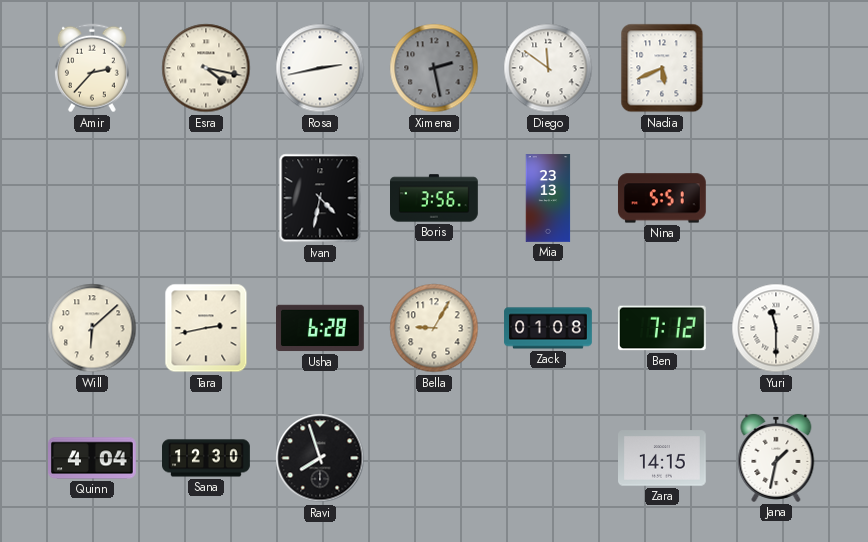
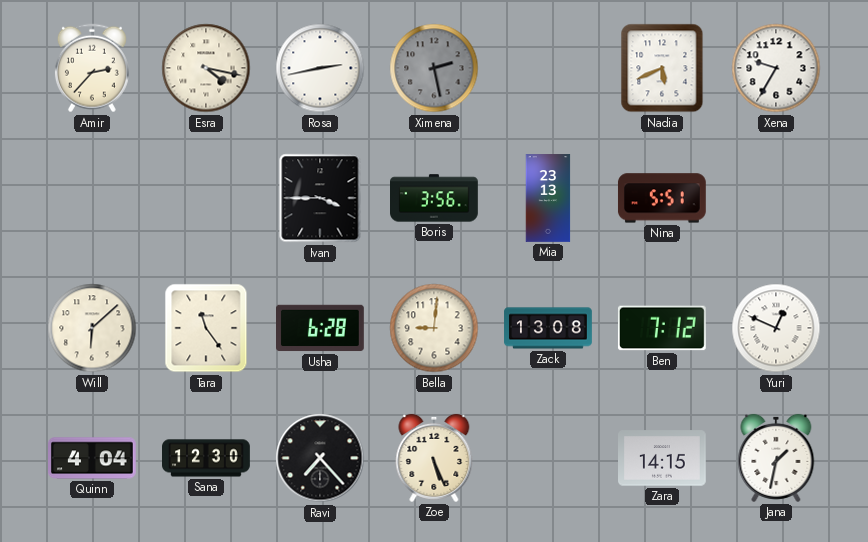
Diego: 11:51 -> none (548, 68)
Xena: none -> 9:35 (776, 68)
Ivan: 4:32 -> 3:45 (320, 198)
Tara: 2:43 -> 11:24 (206, 328)
Bella: 9:05 -> 9:01 (434, 328)
Zack: 01:08 -> 13:08 (548, 328)
Yuri: 11:30 -> 12:49 (776, 328)
Ravi: 7:57 -> 7:23 (320, 458)
Zoe: none -> 5:26 (434, 458)
